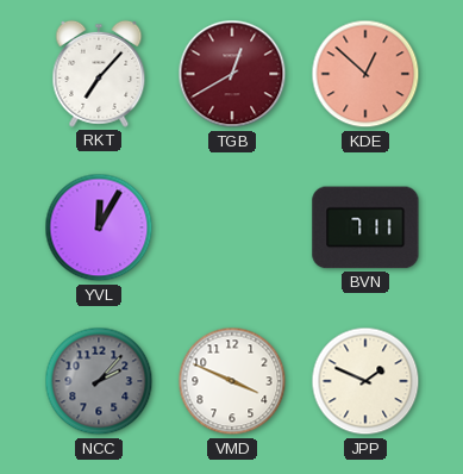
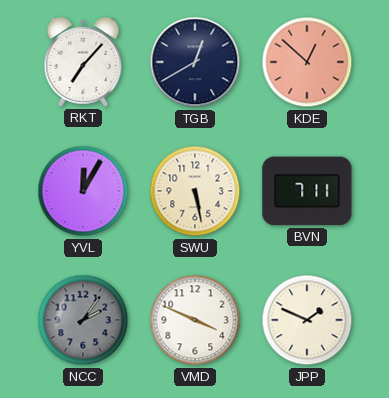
TGB dial: burgundy -> navy (195, 62)
SWU: none -> 5:28 (195, 191)
NCC: 2:07 -> 2:06 (83, 320)
